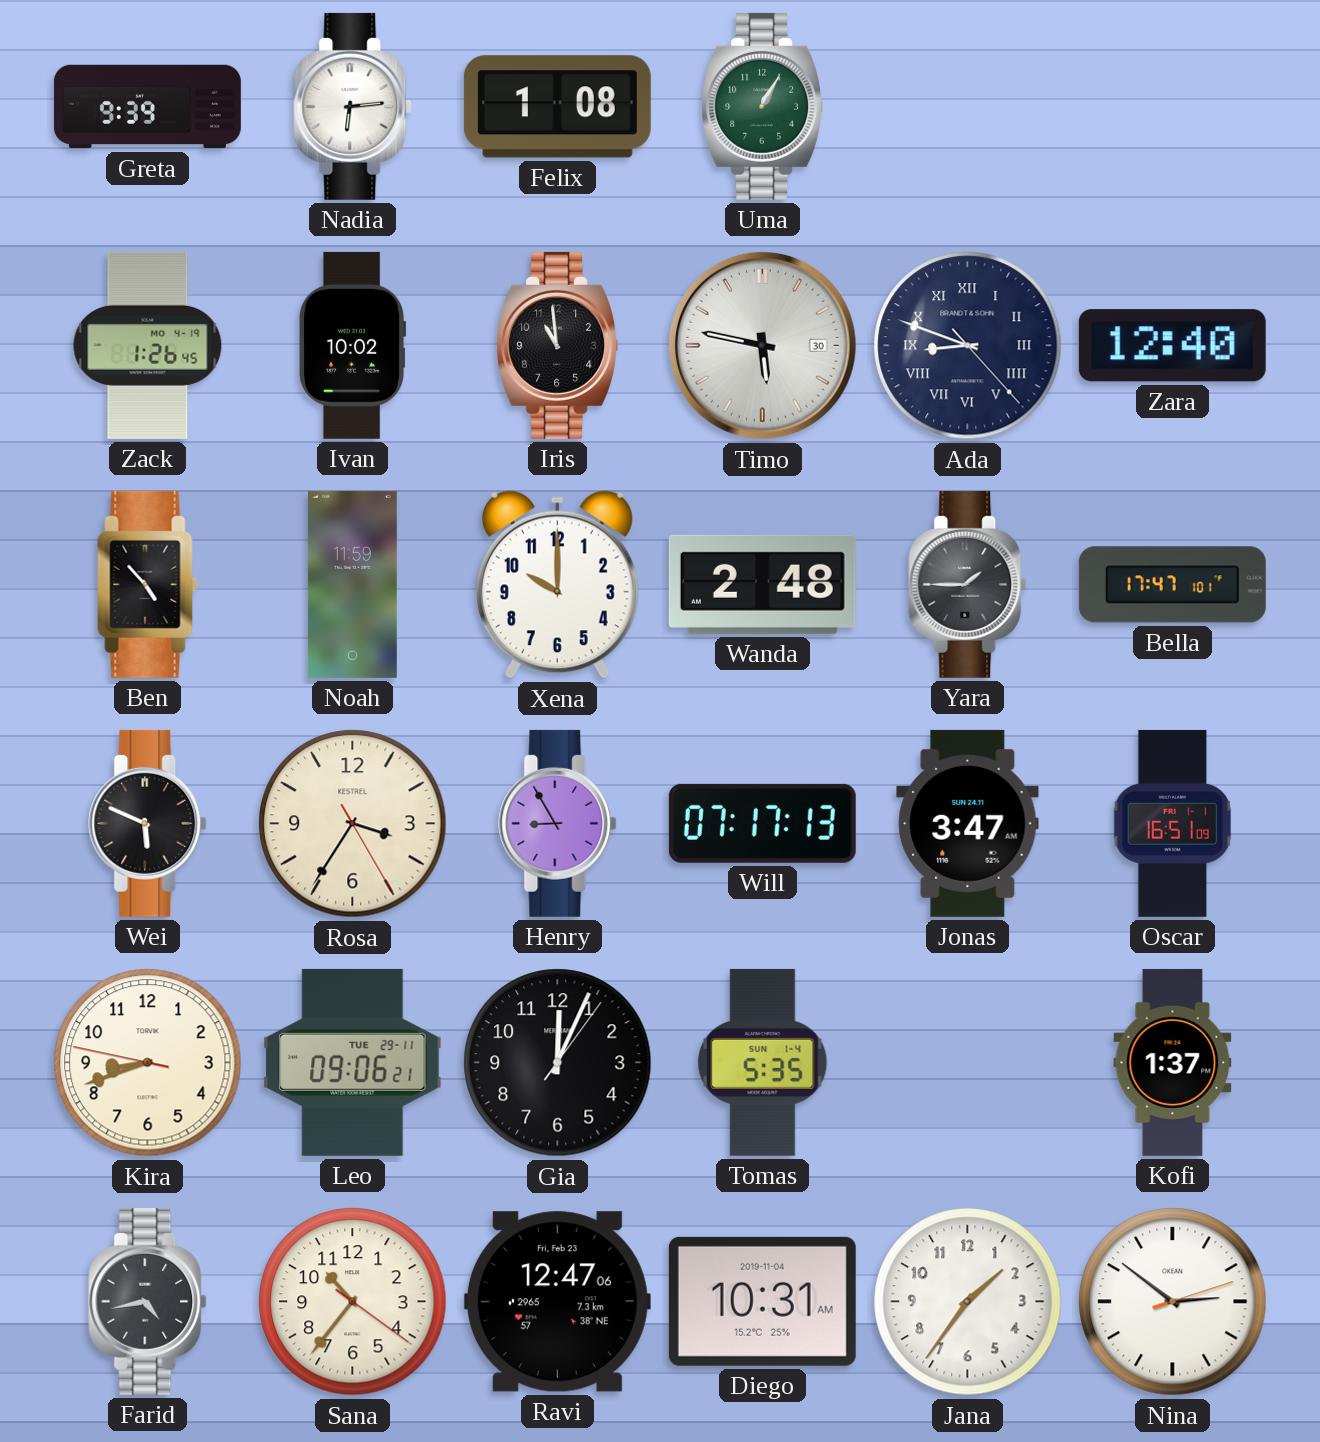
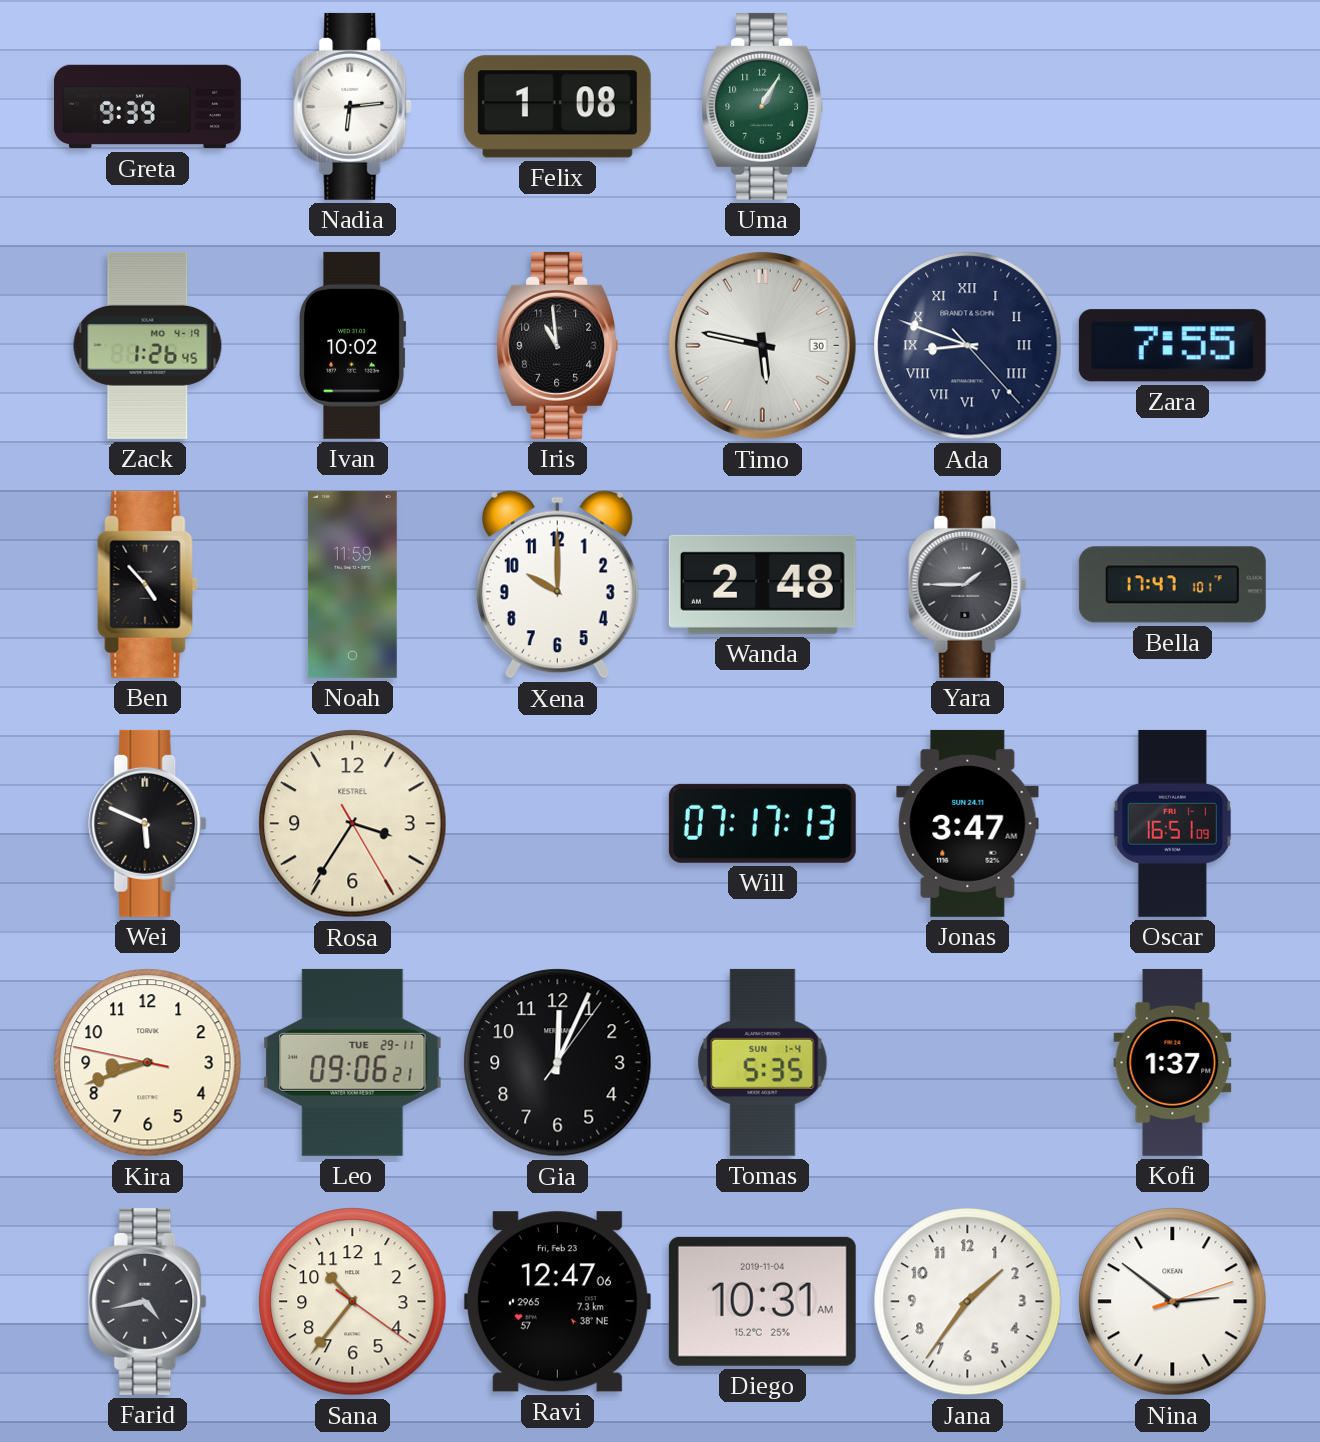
Zara: 12:40 -> 7:55 (1172, 346)
Henry: 8:55 -> none (558, 823)
